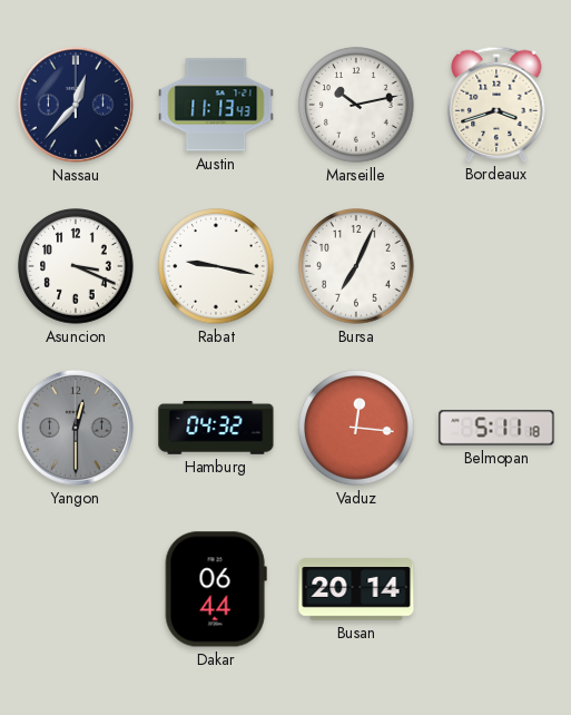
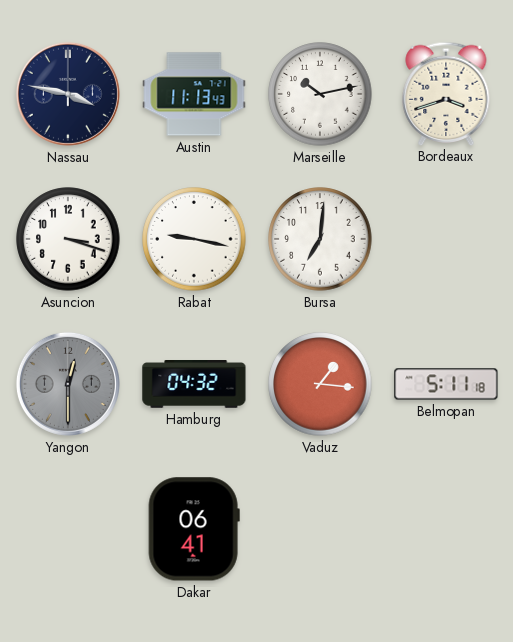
Nassau: 12:37 -> 3:47 (68, 94)
Asuncion: 3:19 -> 3:18 (68, 239)
Bursa: 7:04 -> 7:01 (320, 239)
Vaduz: 12:16 -> 1:16 (320, 384)
Dakar: 06:44 -> 06:41 (194, 529)
Busan: 20:14 -> none (356, 589)
